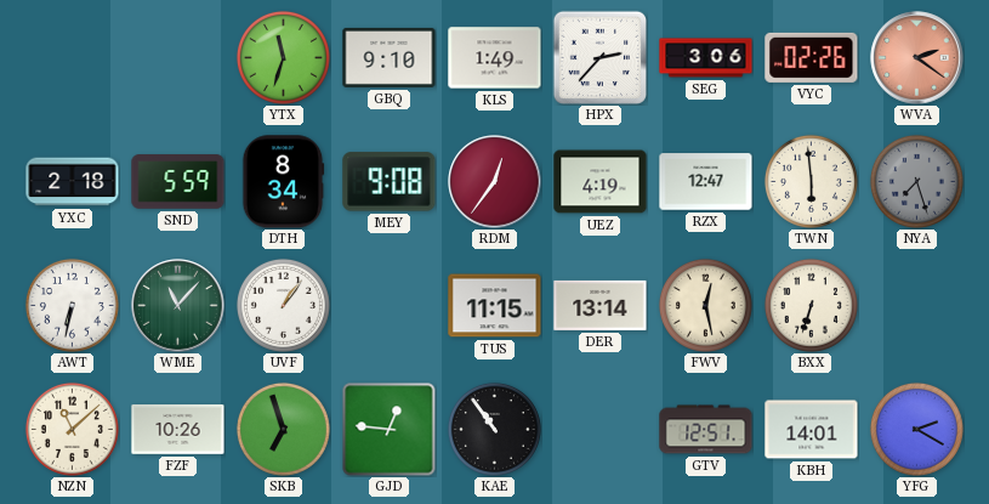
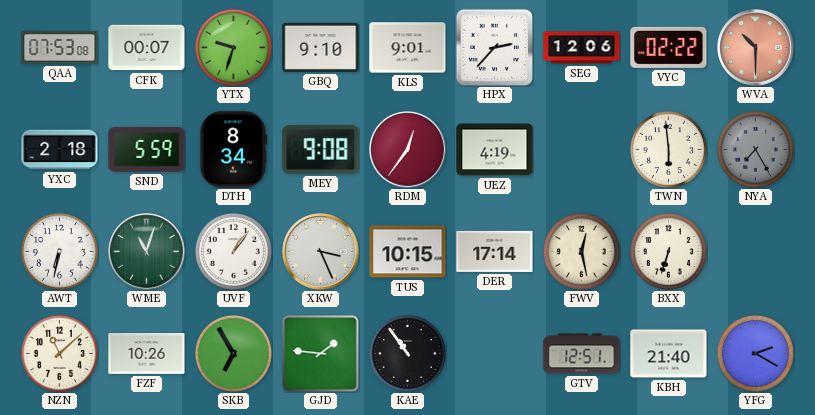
QAA: none -> 07:53 (60, 48)
CFK: none -> 00:07 (147, 48)
YTX: 11:33 -> 9:33 (233, 47)
KLS: 1:49 -> 9:01 (408, 48)
SEG: 3:06 -> 12:06 (582, 48)
VYC: 02:26 -> 02:22 (669, 47)
WVA: 2:21 -> 10:30 (756, 48)
RZX: 12:47 -> none (706, 182)
NYA: 7:27 -> 7:25 (755, 149)
WME: 11:07 -> 11:03 (147, 252)
XKW: none -> 3:26 (321, 252)
TUS: 11:15 -> 10:15 (408, 252)
DER: 13:14 -> 17:14 (495, 251)
SKB: 6:57 -> 6:55 (233, 353)
GJD: 12:46 -> 1:46 (321, 354)
KBH: 14:01 -> 21:40 (669, 354)
